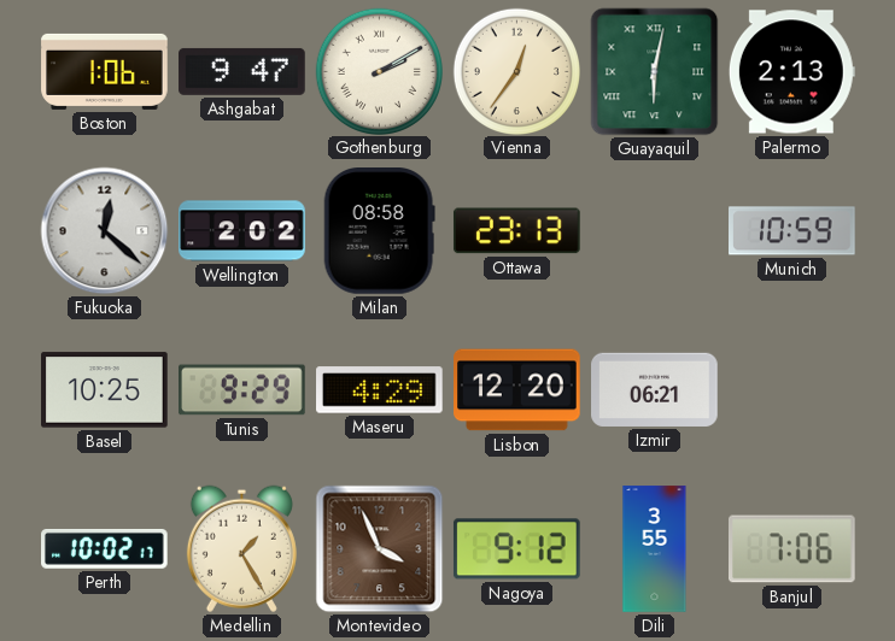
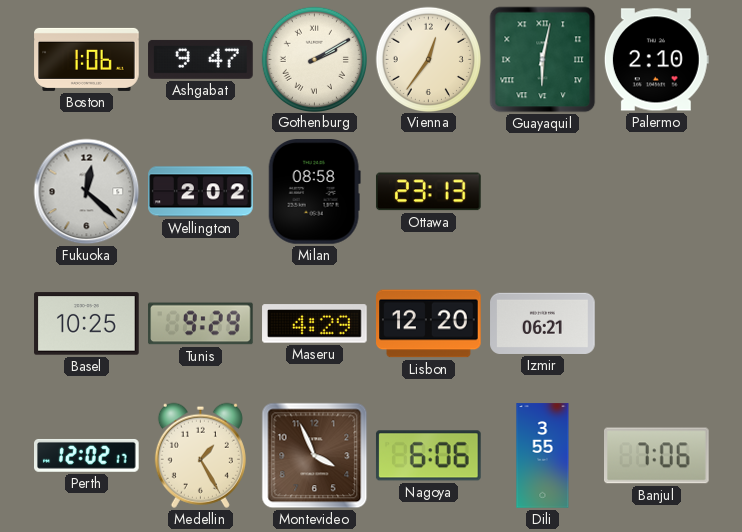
Palermo: 2:13 -> 2:10 (656, 60)
Munich: 10:59 -> none (792, 231)
Perth: 10:02 -> 12:02 (87, 455)
Nagoya: 9:12 -> 6:06 (428, 456)
